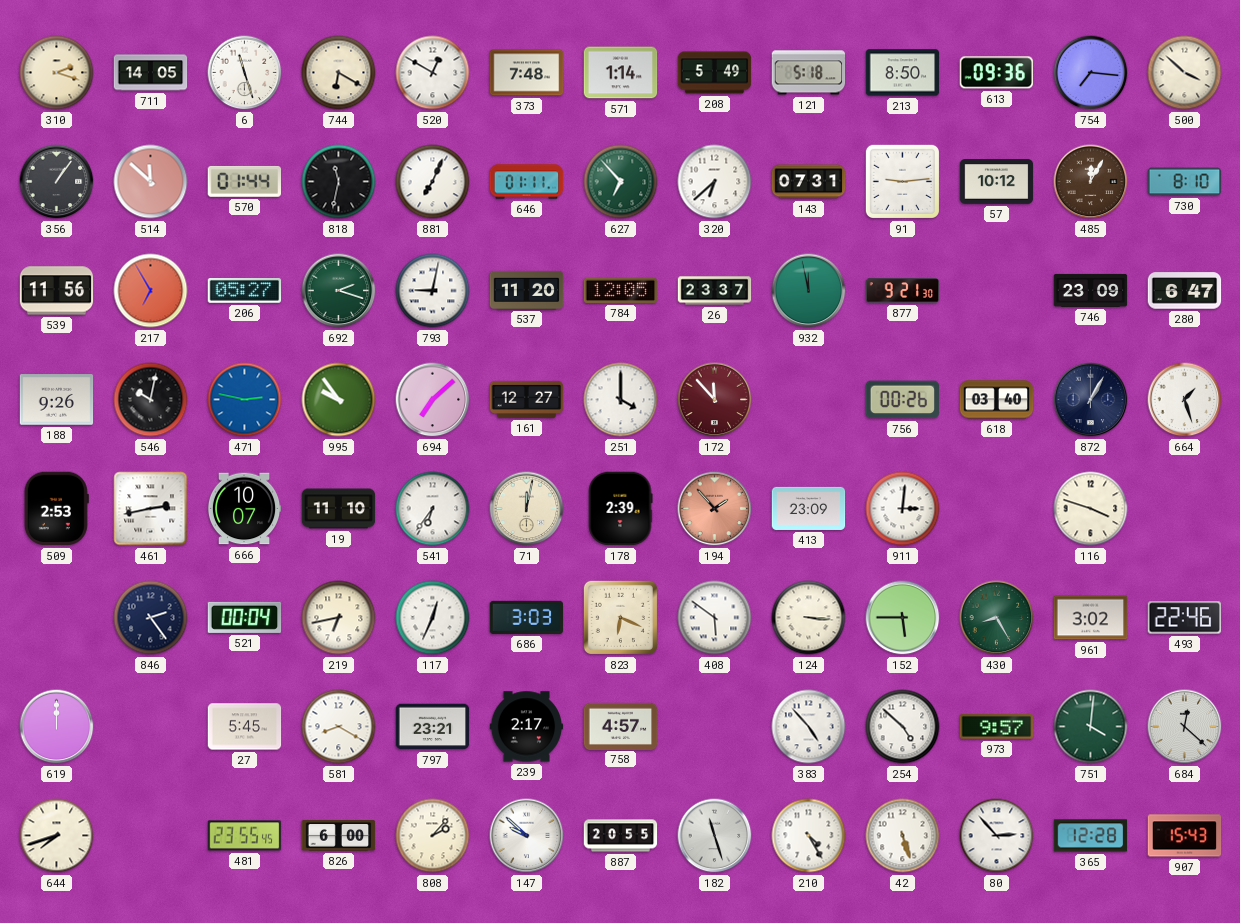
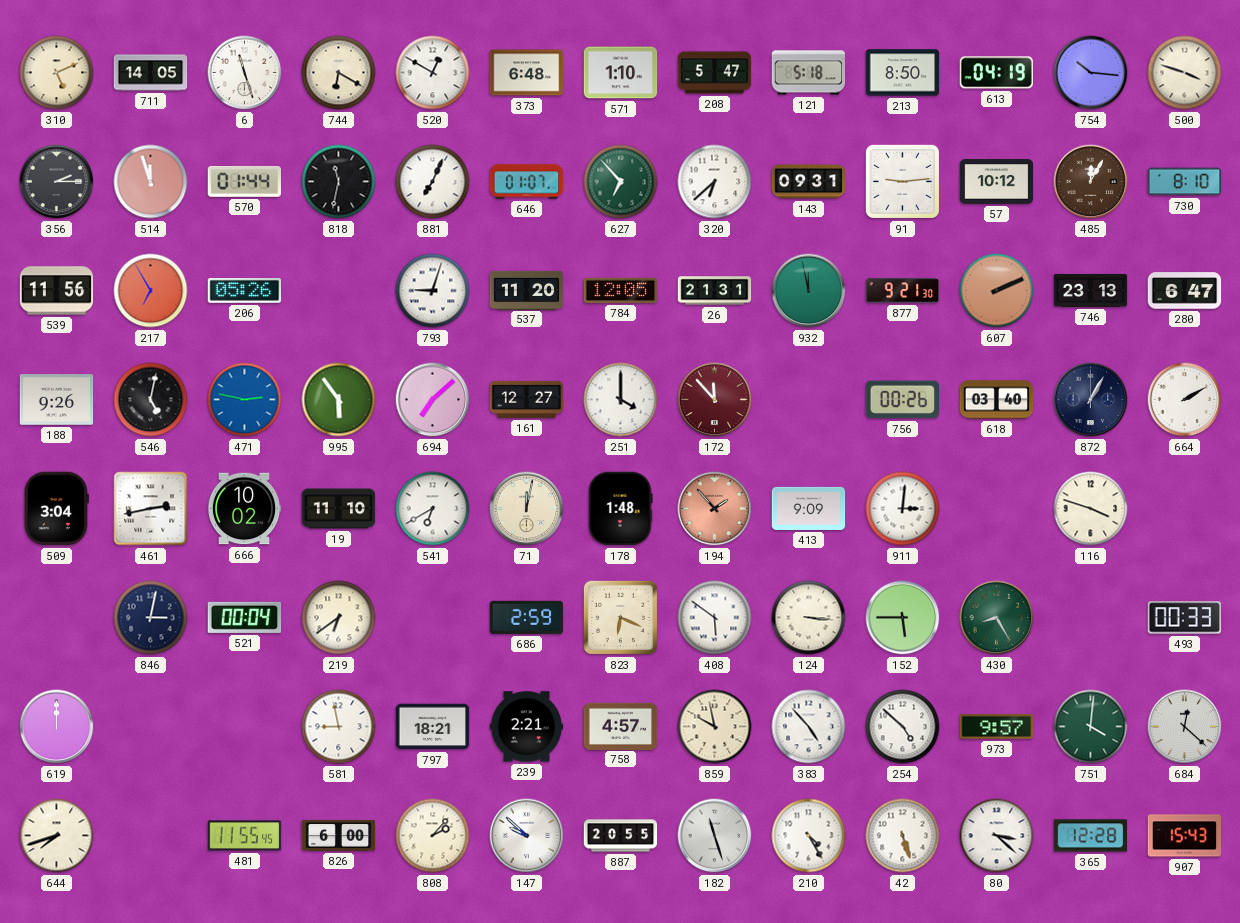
310: 2:18 -> 5:11 (57, 73)
373: 7:48 -> 6:48 (527, 73)
571: 1:14 -> 1:10 (621, 73)
208: 5:49 -> 5:47 (715, 73)
613: 09:36 -> 04:19 (996, 73)
754: 7:16 -> 10:16 (1091, 73)
500: 3:52 -> 3:48 (1185, 73)
356: 1:06 -> 2:15 (57, 182)
514: 11:52 -> 11:57 (151, 182)
646: 01:11 -> 01:07 (527, 182)
143: 07:31 -> 09:31 (809, 182)
206: 05:27 -> 05:26 (245, 291)
692: 2:18 -> none (339, 291)
793: 9:02 -> 9:03 (433, 291)
26: 23:37 -> 21:31 (715, 291)
607: none -> 2:11 (997, 291)
746: 23:09 -> 23:13 (1091, 290)
546: 10:02 -> 5:02 (151, 400)
995: 9:54 -> 5:54 (339, 400)
664: 1:27 -> 2:10 (1185, 400)
509: 2:53 -> 3:04 (56, 509)
666: 10:07 -> 10:02 (244, 509)
541: 6:36 -> 6:40 (433, 509)
178: 2:39 -> 1:48 (620, 509)
413: 23:09 -> 9:09 (809, 508)
846: 2:24 -> 3:02 (151, 618)
219: 6:43 -> 6:39 (339, 618)
117: 12:34 -> none (433, 618)
686: 3:03 -> 2:59 (527, 617)
961: 3:02 -> none (1091, 618)
493: 22:46 -> 00:33 (1185, 618)
27: 5:45 -> none (245, 727)
581: 8:20 -> 8:58 (339, 727)
797: 23:21 -> 18:21 (433, 727)
239: 2:17 -> 2:21 (527, 727)
859: none -> 9:58 (715, 727)
481: 23:55 -> 11:55 (245, 836)
80: 2:53 -> 3:22 (997, 836)
